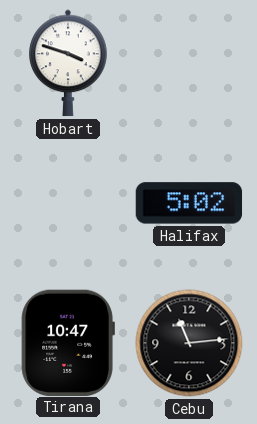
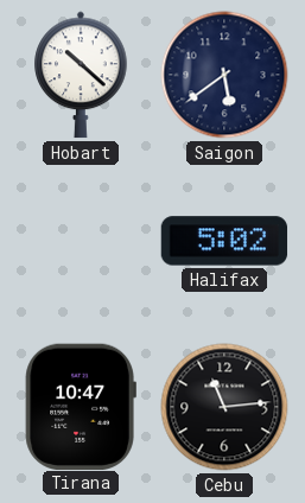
Hobart: 3:48 -> 10:22 (81, 75)
Saigon: none -> 5:39 (224, 75)
